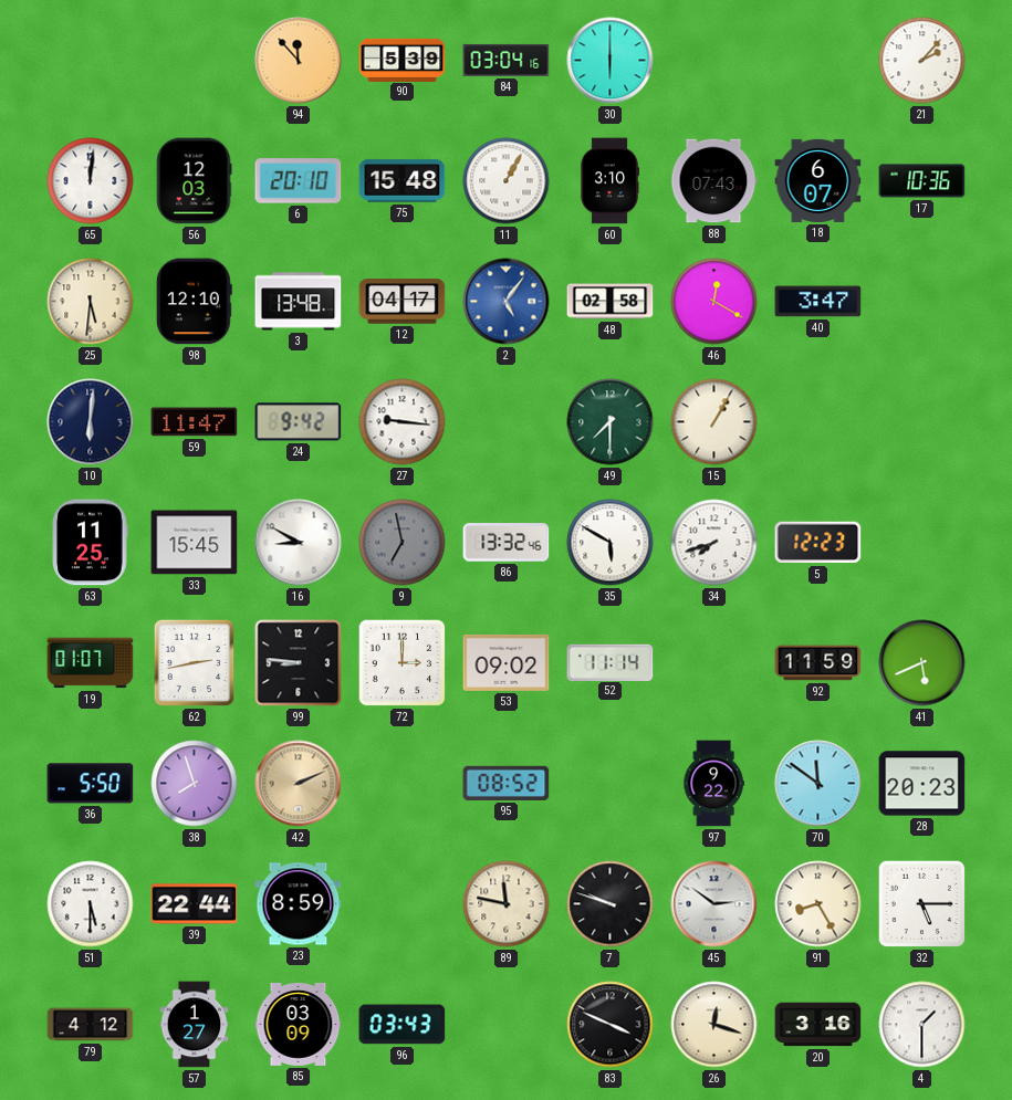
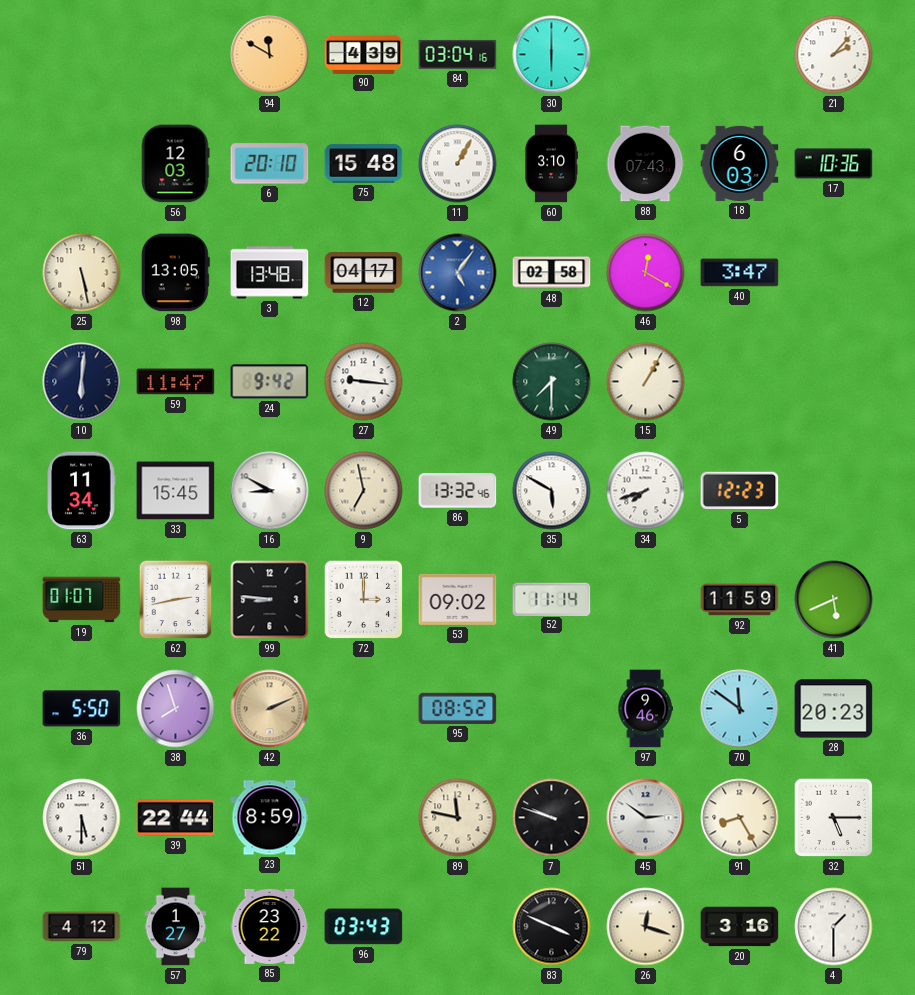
94: 11:53 -> 11:50 (270, 55)
90: 5:39 -> 4:39 (364, 54)
65: 12:01 -> none (91, 181)
18: 6:07 -> 6:03 (740, 163)
25: 5:31 -> 5:28 (82, 273)
98: 12:10 -> 13:05 (175, 273)
63: 11:25 -> 11:34 (81, 491)
9 dial: grey -> cream (364, 491)
97: 9:22 -> 9:46 (645, 709)
85: 03:09 -> 23:22 (270, 926)
